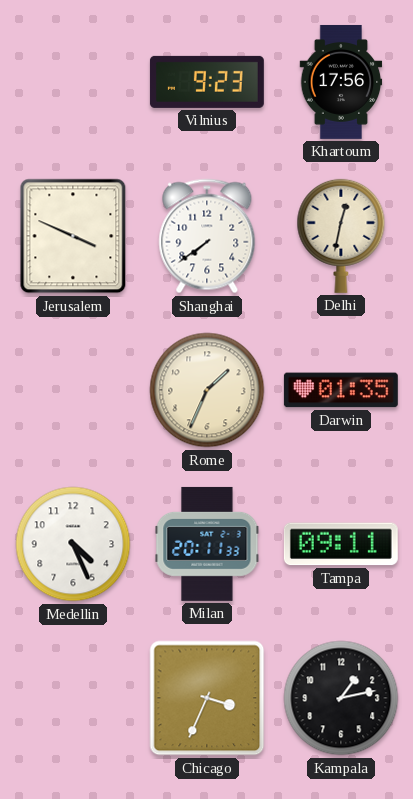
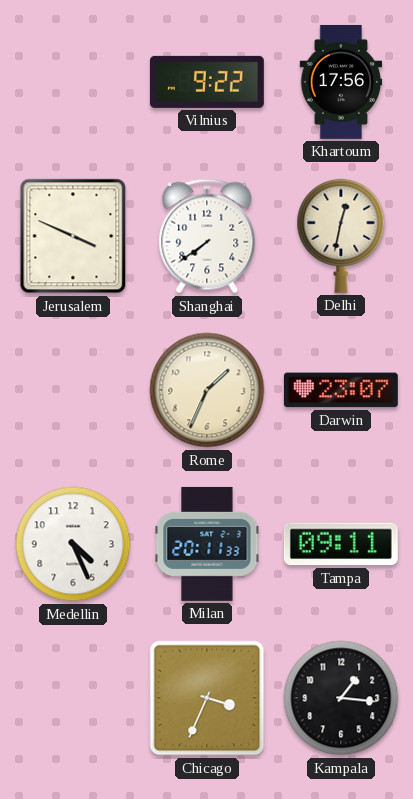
Vilnius: 9:23 -> 9:22 (207, 82)
Darwin: 01:35 -> 23:07 (341, 390)
Kampala: 1:13 -> 1:16 (341, 698)
